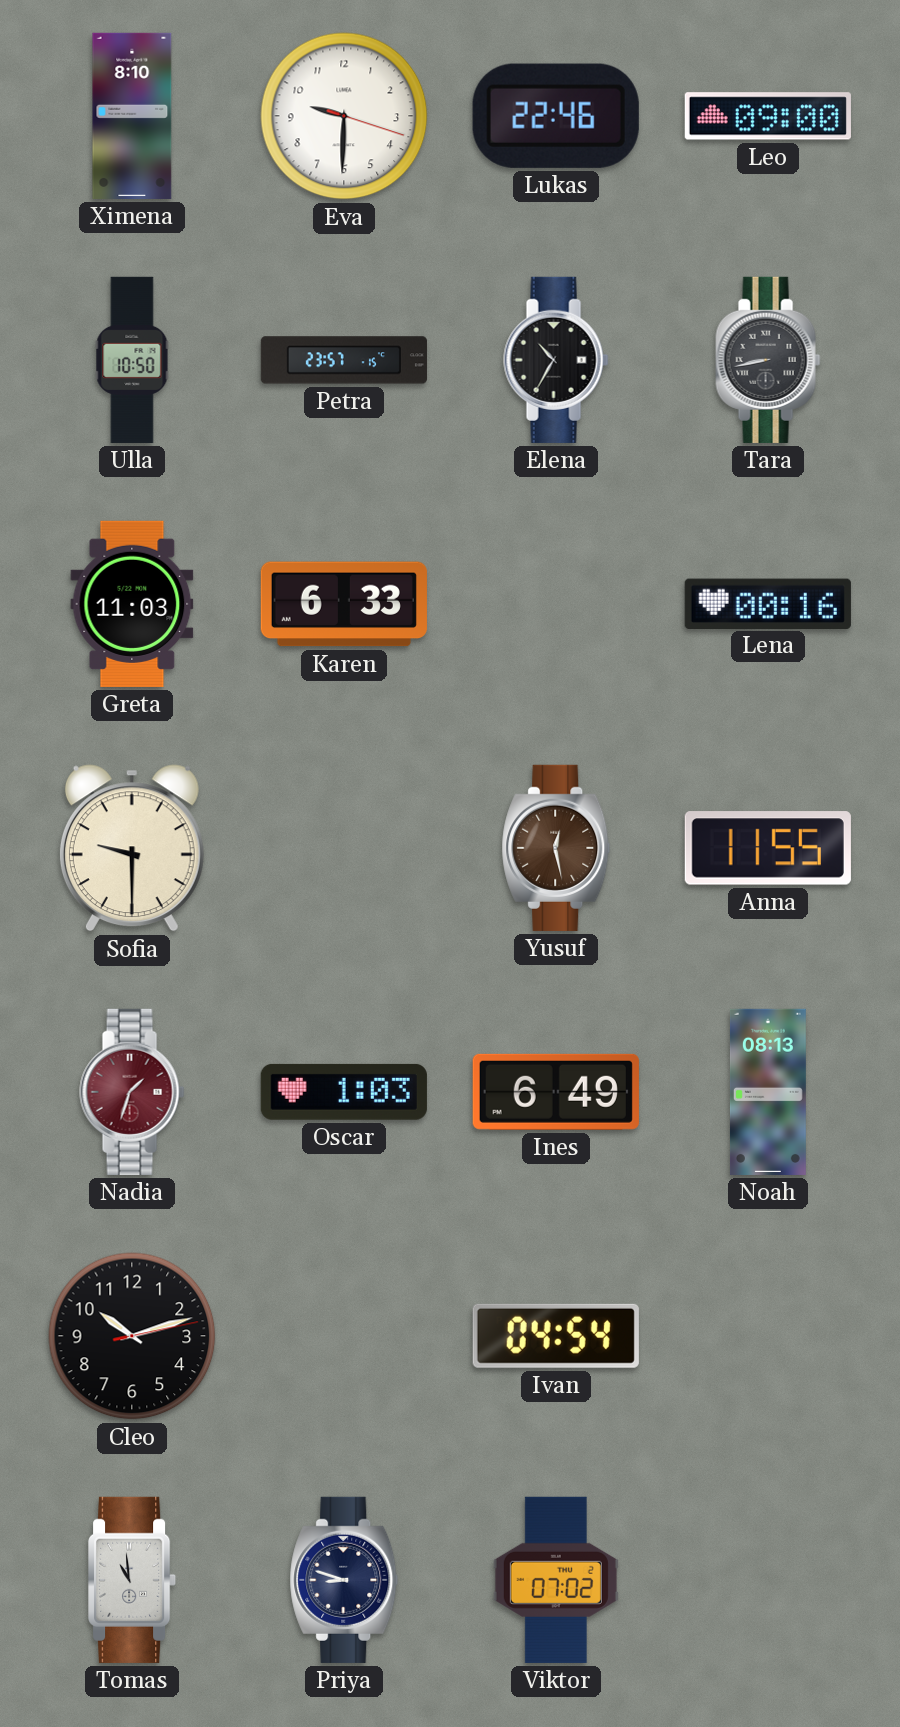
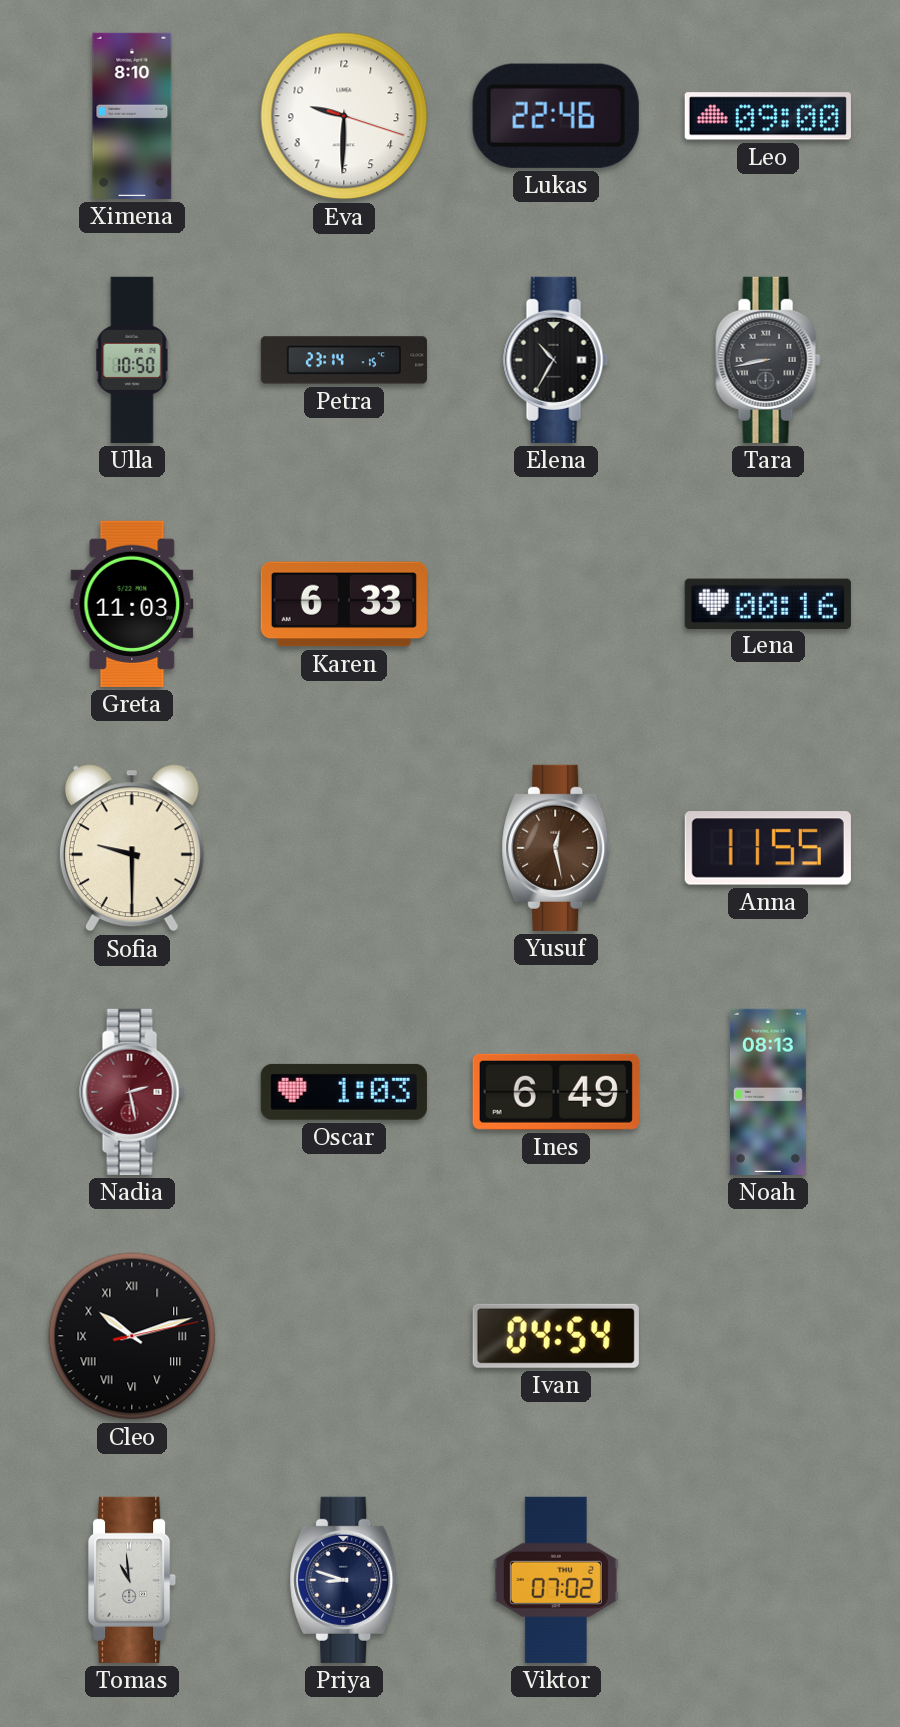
Petra: 23:57 -> 23:14 (344, 360)
Nadia: 1:33 -> 2:28 (132, 1092)
Cleo numerals: Arabic -> Roman (132, 1336)
